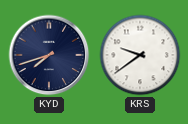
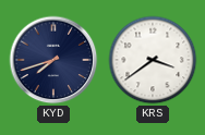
KRS: 9:39 -> 3:39 (153, 60)
